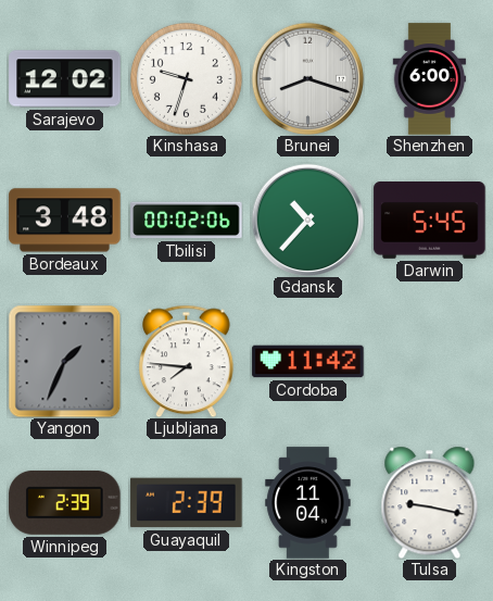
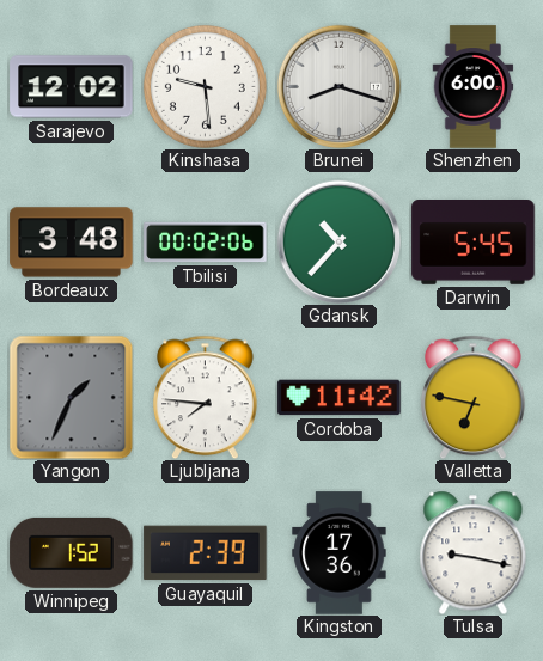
Kinshasa: 9:33 -> 9:29 (205, 86)
Valletta: none -> 6:47 (474, 397)
Winnipeg: 2:39 -> 1:52 (72, 552)
Kingston: 11:04 -> 17:36 (340, 553)
